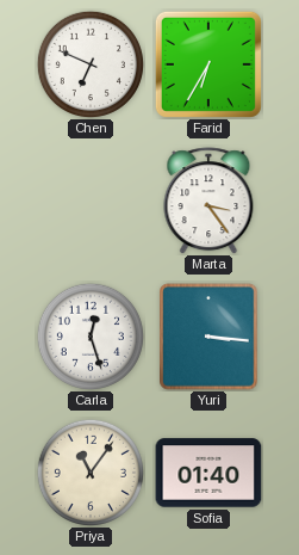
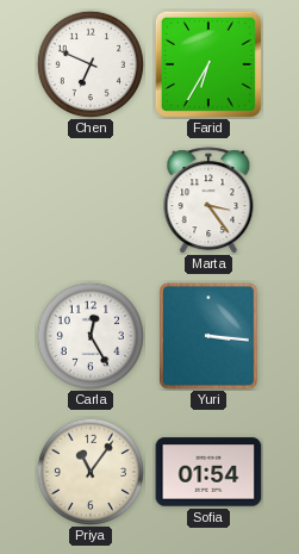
Carla: 12:27 -> 12:25 (91, 336)
Sofia: 01:40 -> 01:54 (208, 472)
